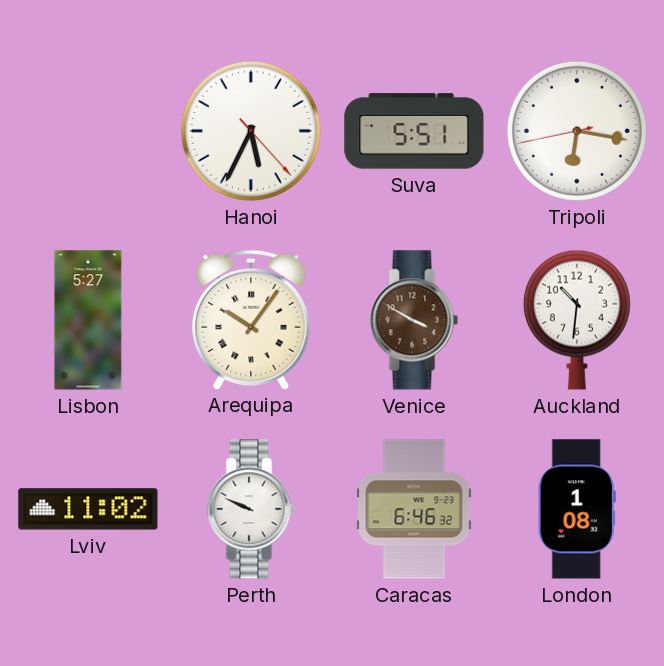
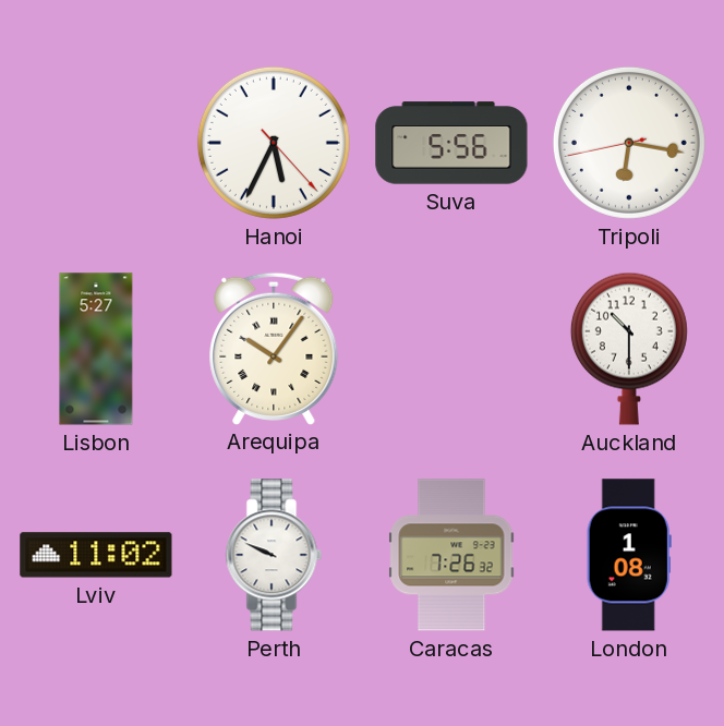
Suva: 5:51 -> 5:56 (451, 143)
Venice: 3:50 -> none (414, 320)
Auckland: 10:31 -> 10:30 (629, 349)
Caracas: 6:46 -> 7:26 (451, 555)
